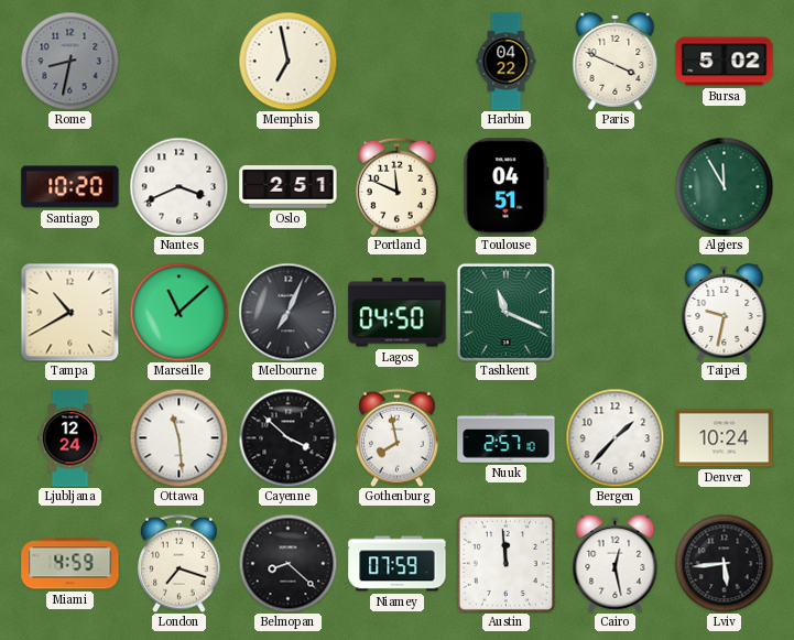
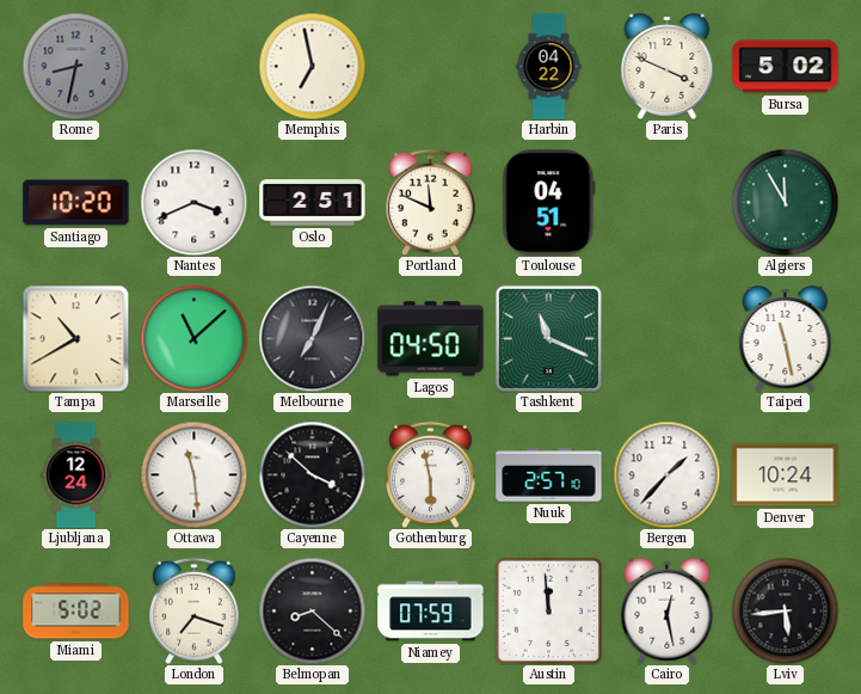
Taipei: 9:32 -> 11:28 (786, 338)
Gothenburg: 7:58 -> 5:58 (431, 474)
Miami: 4:59 -> 5:02 (76, 612)
